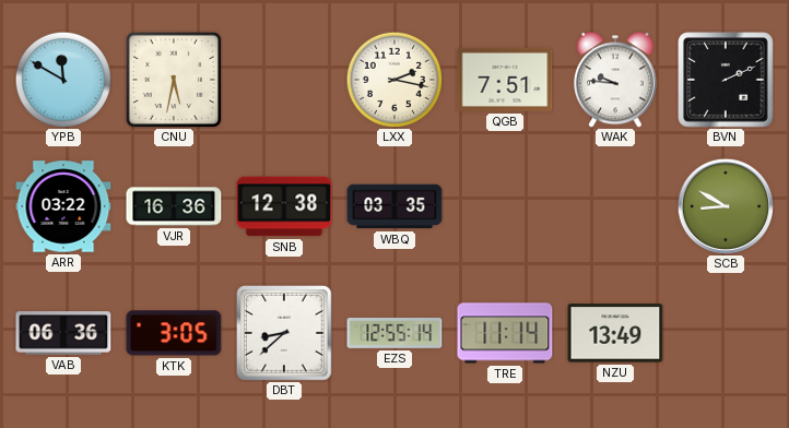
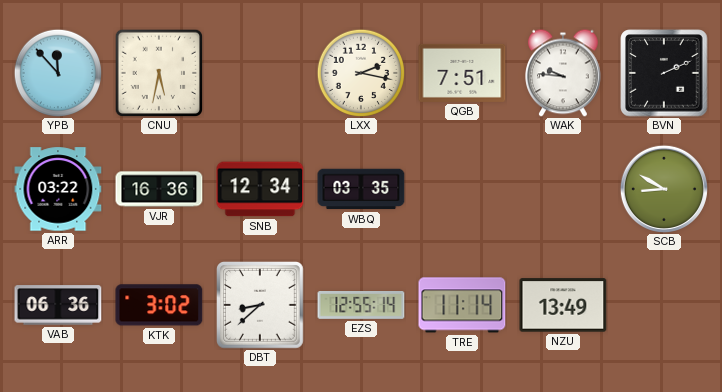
YPB: 11:50 -> 11:53 (57, 72)
SNB: 12:38 -> 12:34 (260, 189)
KTK: 3:05 -> 3:02 (159, 305)
